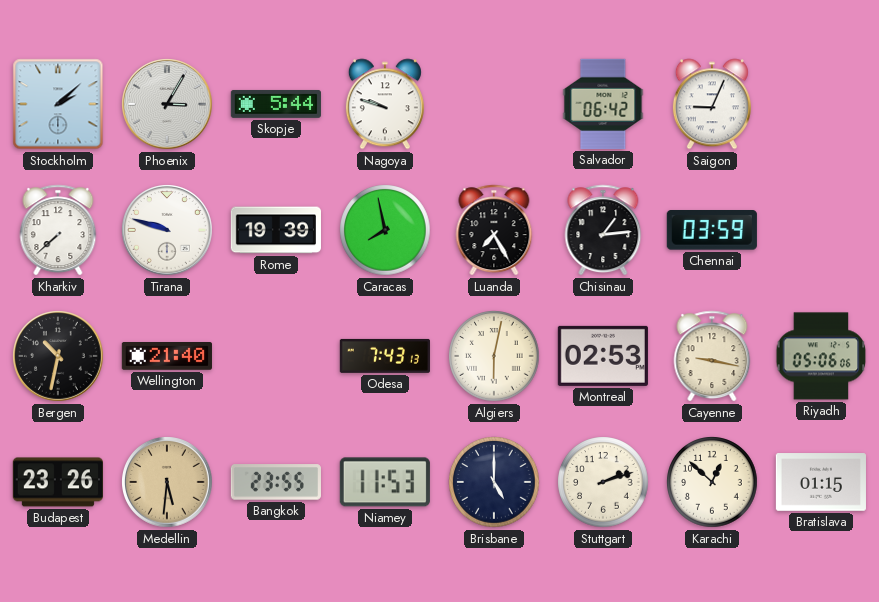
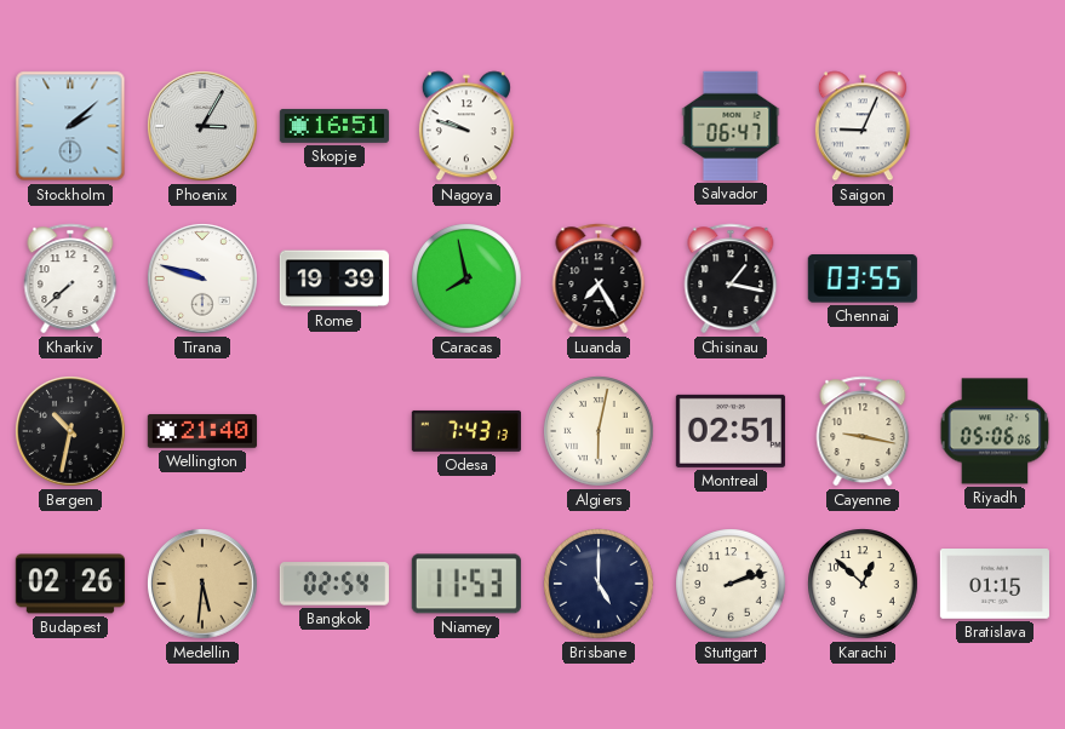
Skopje: 5:44 -> 16:51 (334, 126)
Salvador: 06:42 -> 06:47 (731, 126)
Chisinau: 1:14 -> 1:17 (731, 279)
Chennai: 03:59 -> 03:55 (863, 279)
Montreal: 02:53 -> 02:51 (731, 431)
Budapest: 23:26 -> 02:26 (70, 584)
Bangkok: 23:55 -> 02:54 (334, 584)
